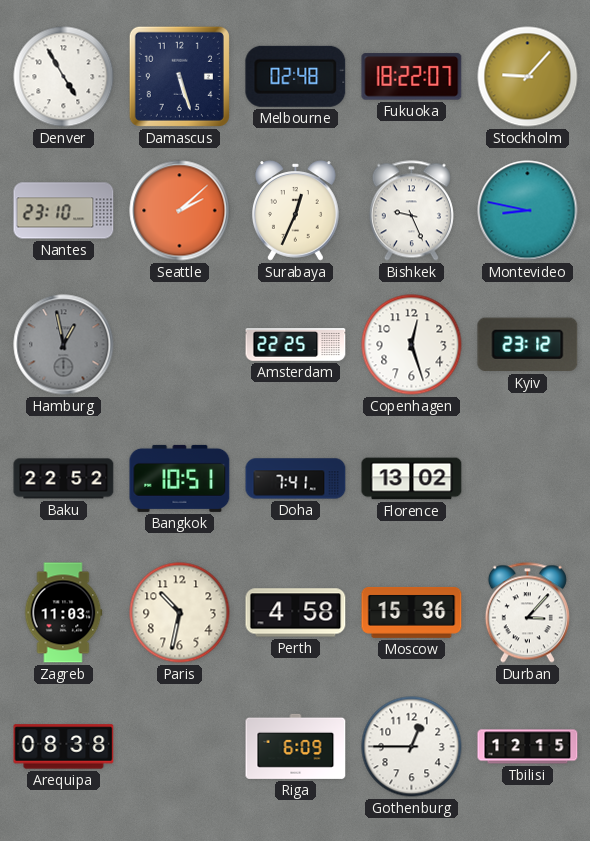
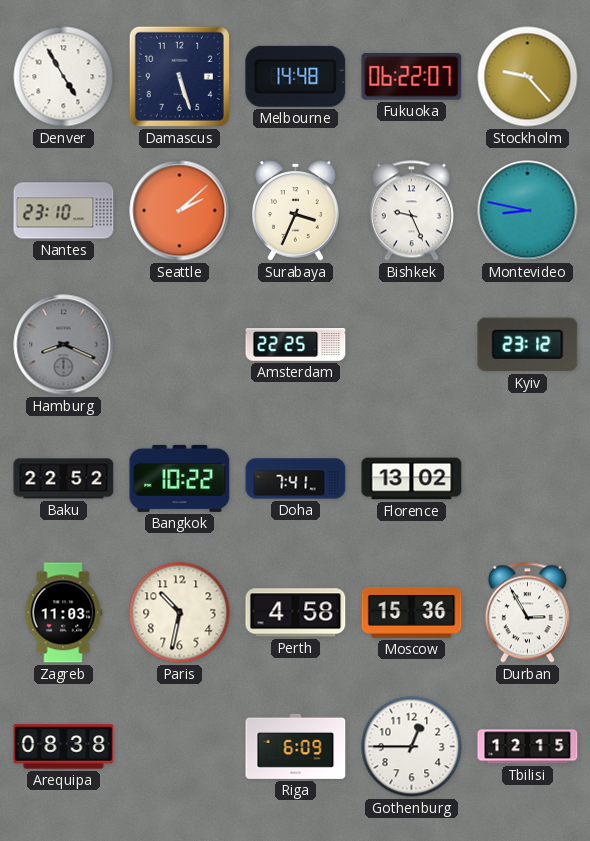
Melbourne: 02:48 -> 14:48 (296, 76)
Fukuoka: 18:22 -> 06:22 (412, 77)
Stockholm: 9:07 -> 9:23 (528, 77)
Surabaya: 12:34 -> 3:34 (296, 211)
Hamburg: 12:58 -> 8:19 (64, 345)
Copenhagen: 12:27 -> none (412, 345)
Bangkok: 10:51 -> 10:22 (180, 478)
Durban: 3:07 -> 2:55 (527, 613)
